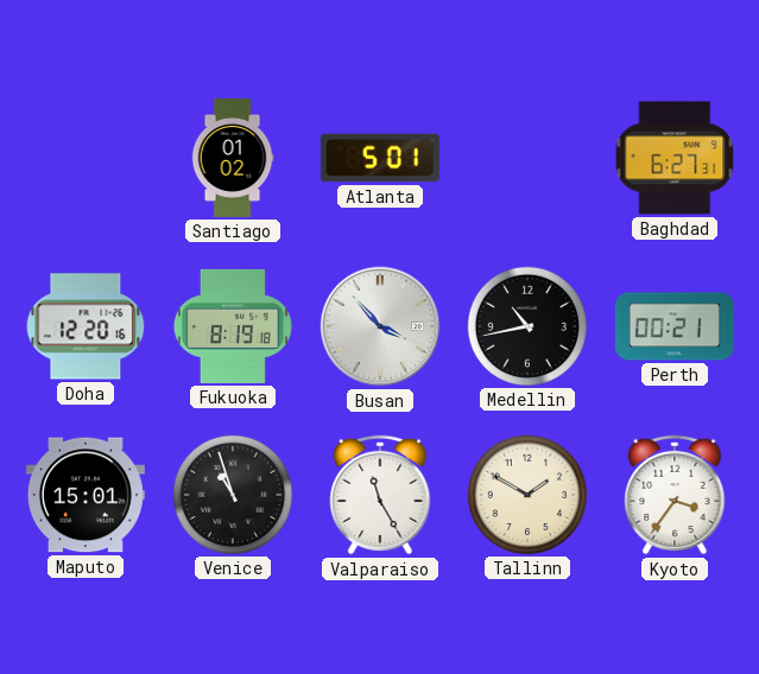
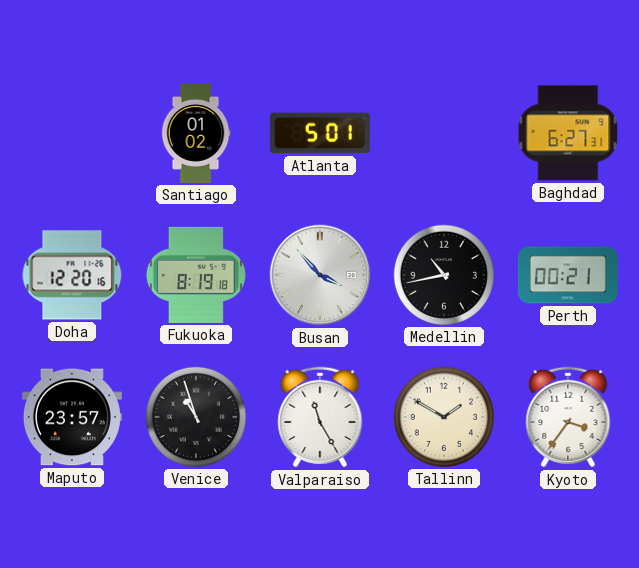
Maputo: 15:01 -> 23:57 (72, 417)
